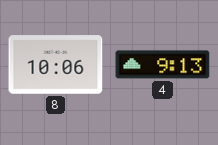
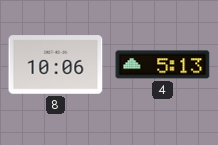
4: 9:13 -> 5:13 (163, 65)
